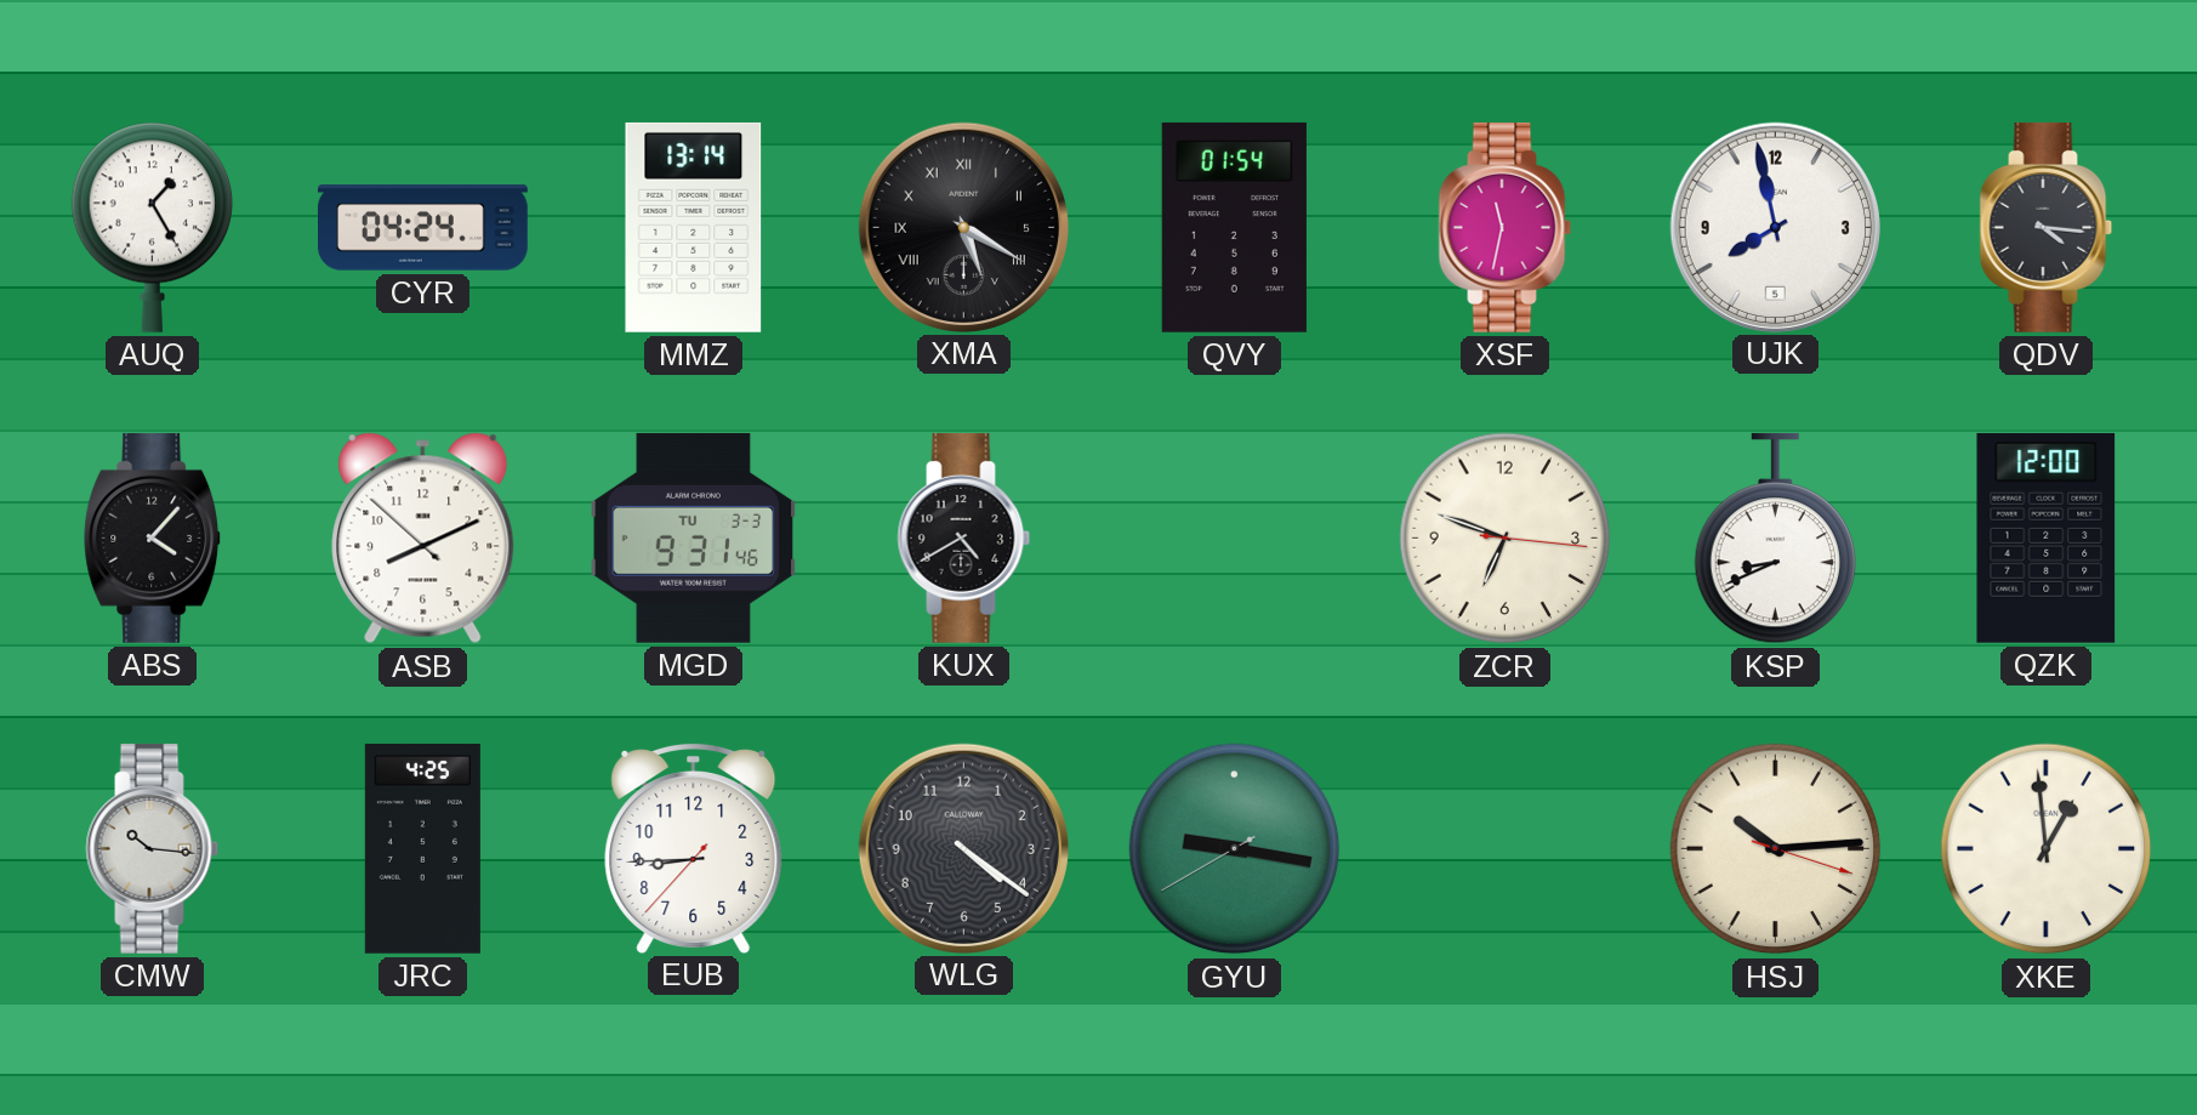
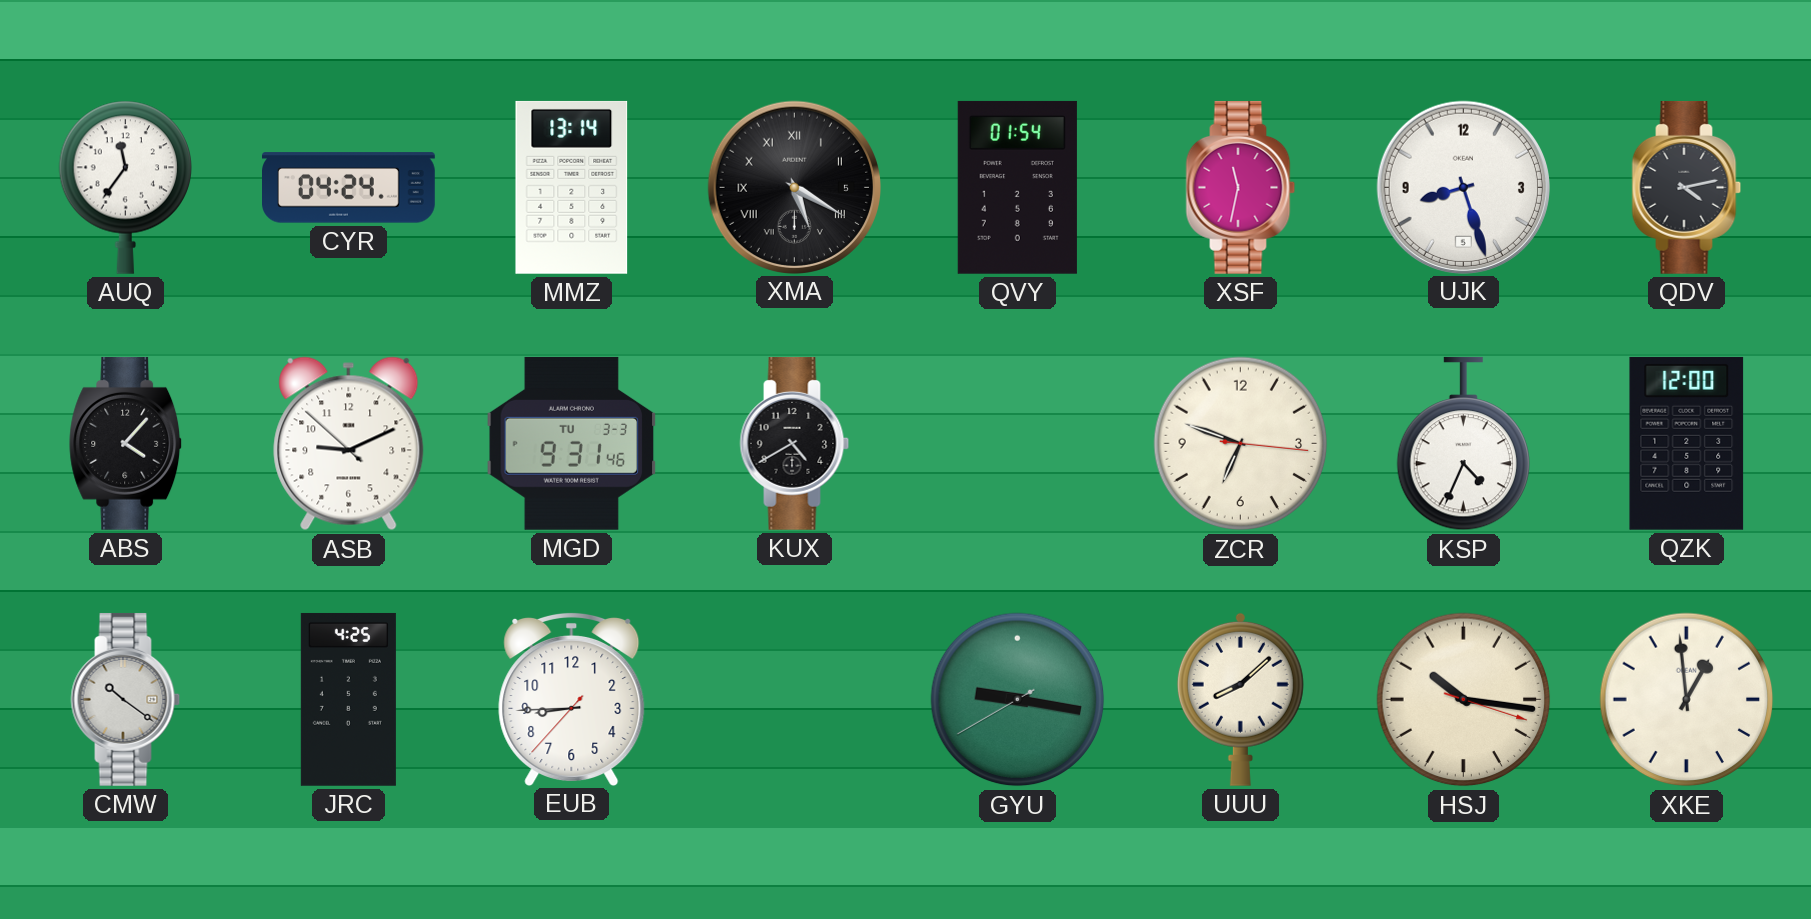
AUQ: 1:25 -> 11:36 (125, 187)
UJK: 7:58 -> 8:27 (1463, 187)
QDV: 4:16 -> 4:13 (1687, 187)
ASB: 8:10 -> 9:10 (349, 444)
KSP: 8:41 -> 4:34 (1463, 444)
CMW: 10:16 -> 10:21 (126, 699)
WLG: 4:21 -> none (963, 848)
UUU: none -> 8:08 (1240, 699)
HSJ: 10:14 -> 10:16 (1464, 700)
